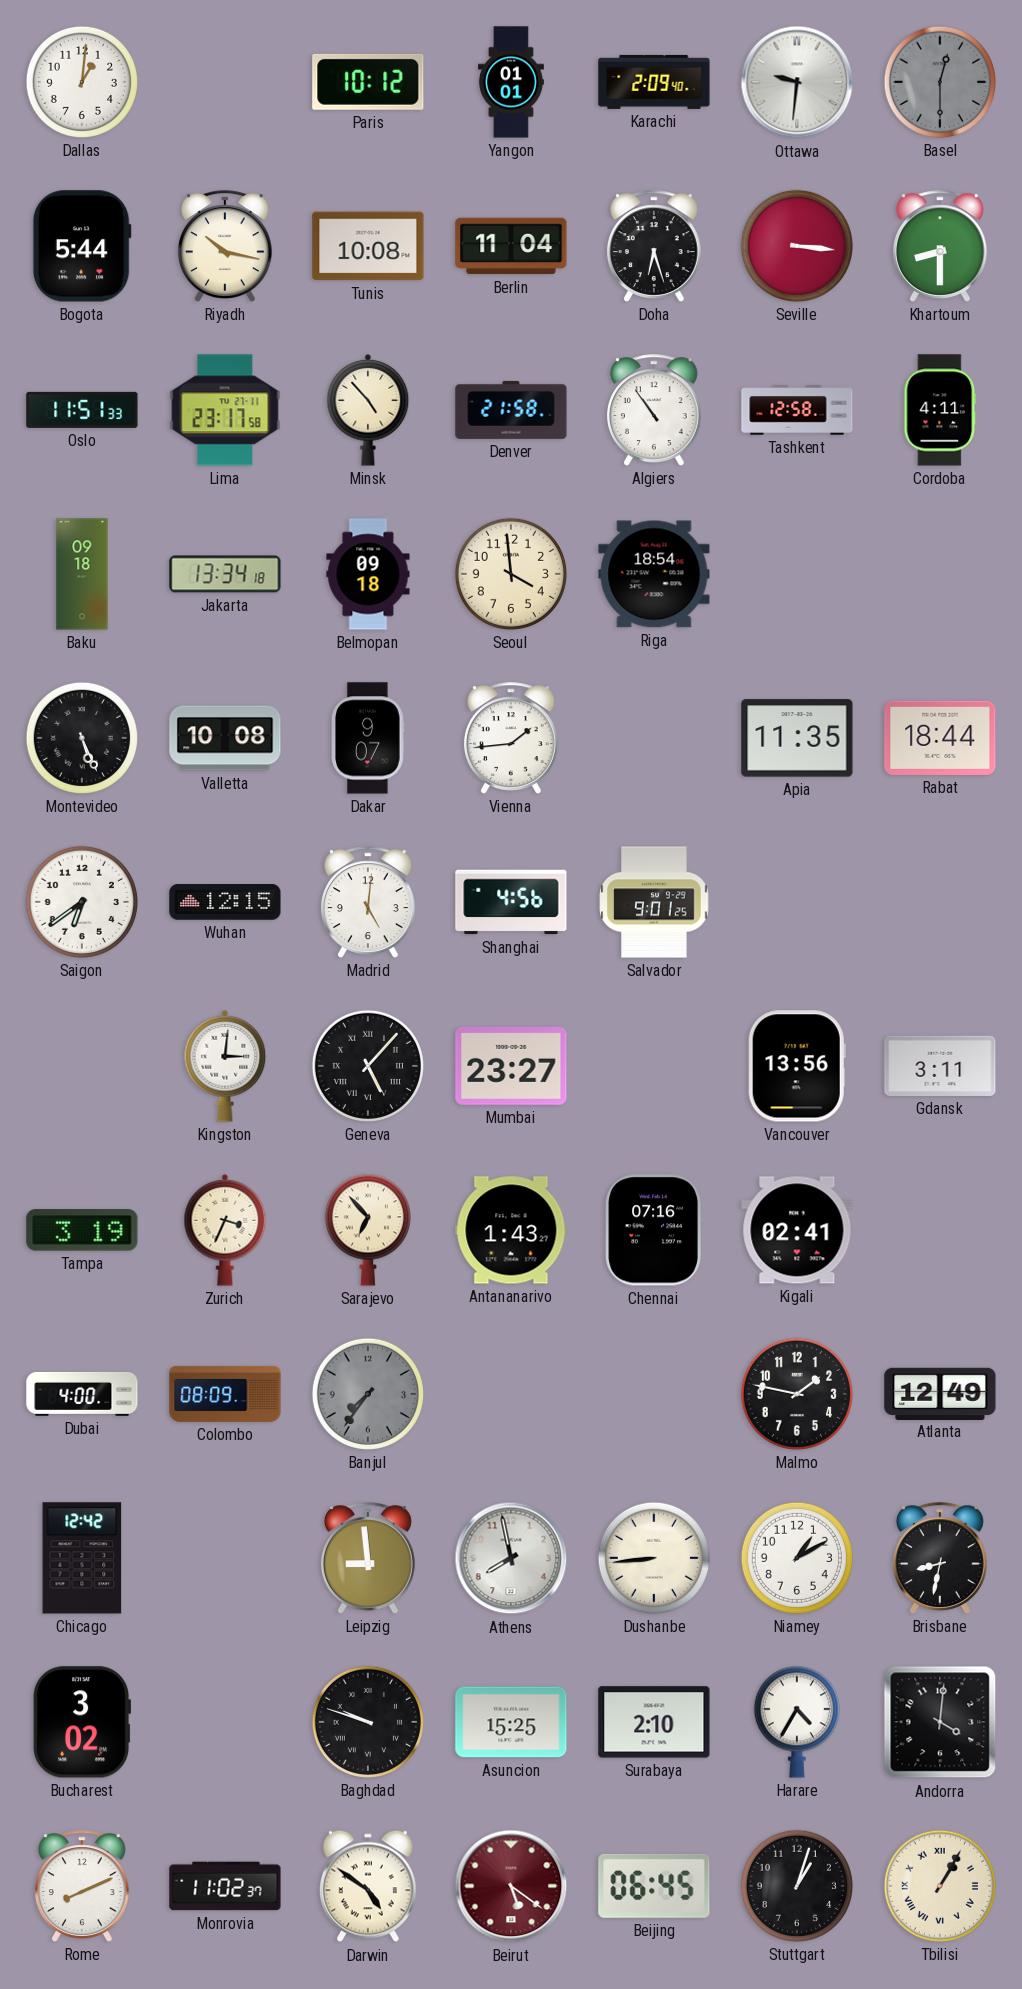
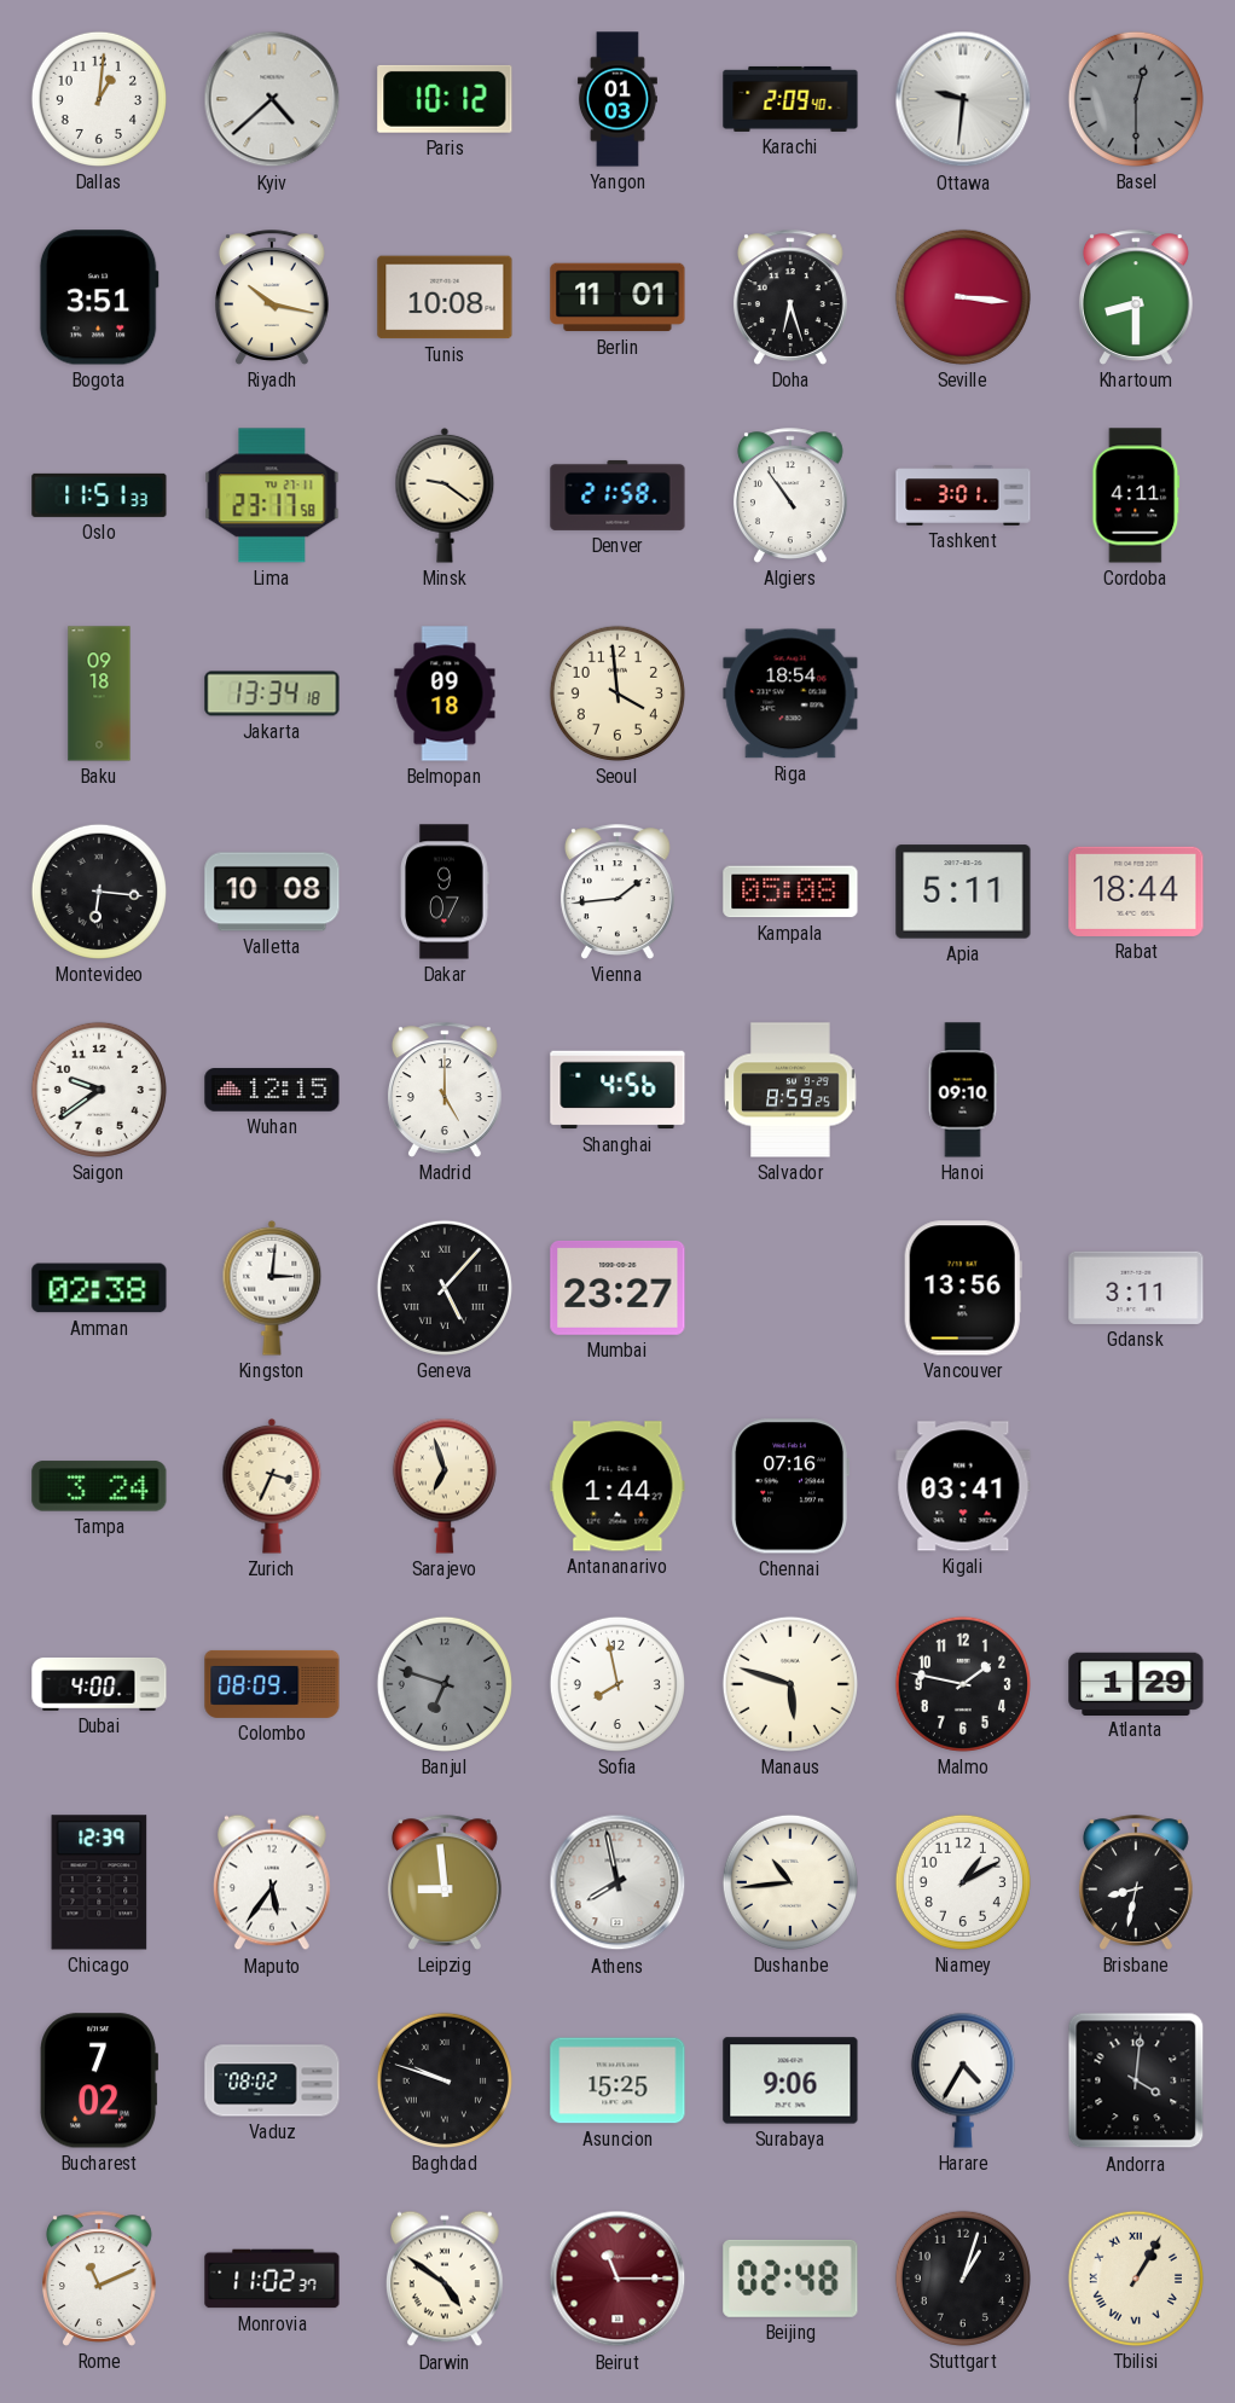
Kyiv: none -> 4:38 (272, 99)
Yangon: 01:01 -> 01:03 (617, 99)
Bogota: 5:44 -> 3:51 (99, 297)
Berlin: 11:04 -> 11:01 (617, 297)
Minsk: 4:53 -> 9:21 (445, 495)
Tashkent: 12:58 -> 3:01 (963, 495)
Montevideo: 5:26 -> 6:16 (99, 892)
Kampala: none -> 05:08 (790, 892)
Apia: 11:35 -> 5:11 (963, 892)
Saigon: 6:39 -> 9:39 (99, 1090)
Madrid: 5:01 -> 5:00 (445, 1090)
Salvador: 9:01 -> 8:59 (790, 1090)
Hanoi: none -> 09:10 (963, 1090)
Amman: none -> 02:38 (99, 1288)
Tampa: 3:19 -> 3:24 (99, 1486)
Sarajevo: 6:53 -> 6:57 (445, 1486)
Antananarivo: 1:43 -> 1:44 (617, 1486)
Kigali: 02:41 -> 03:41 (963, 1486)
Banjul: 7:36 -> 6:48 (445, 1684)
Sofia: none -> 7:58 (617, 1684)
Manaus: none -> 5:48 (790, 1684)
Atlanta: 12:49 -> 1:29 (1136, 1683)
Chicago: 12:42 -> 12:39 (99, 1882)
Maputo: none -> 5:36 (272, 1882)
Dushanbe: 8:44 -> 10:44 (790, 1882)
Bucharest: 3:02 -> 7:02 (98, 2080)
Vaduz: none -> 08:02 (272, 2080)
Surabaya: 2:10 -> 9:06 (790, 2080)
Rome: 8:11 -> 11:11 (99, 2279)
Beirut: 5:21 -> 11:15 (617, 2279)
Beijing: 06:45 -> 02:48 (790, 2279)
